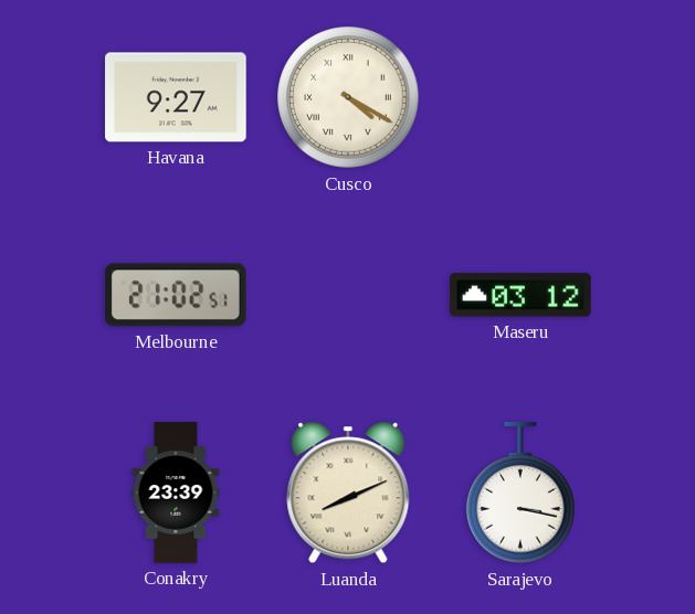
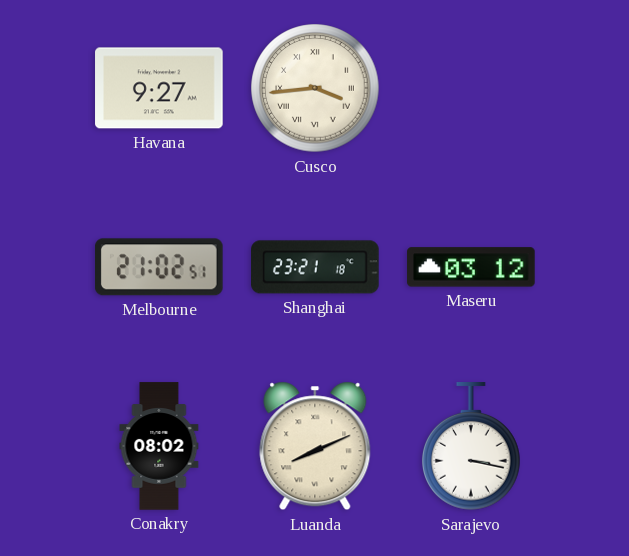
Cusco: 4:20 -> 3:44 (315, 88)
Shanghai: none -> 23:21 (315, 267)
Conakry: 23:39 -> 08:02 (159, 446)
